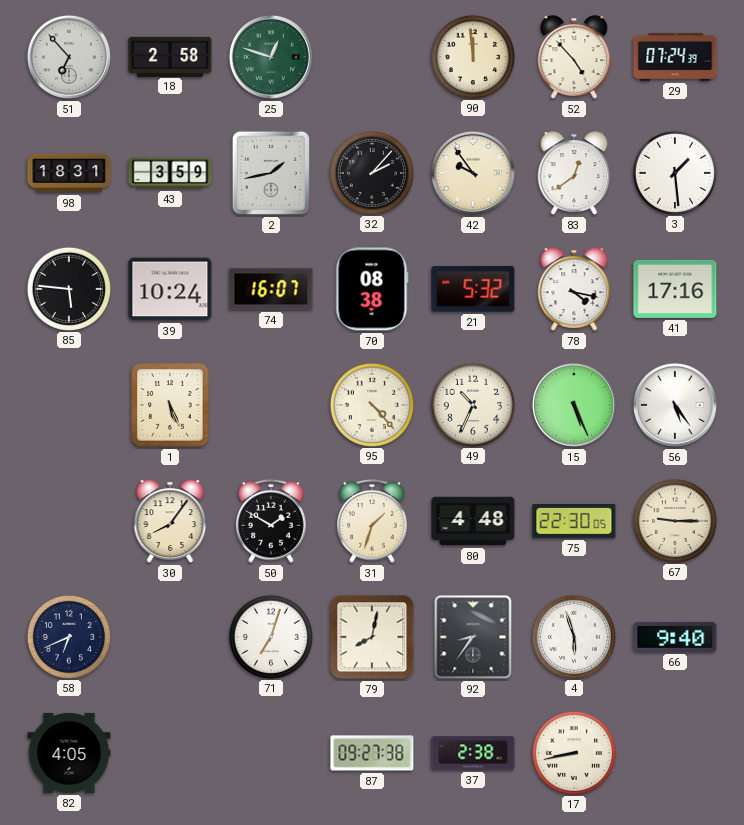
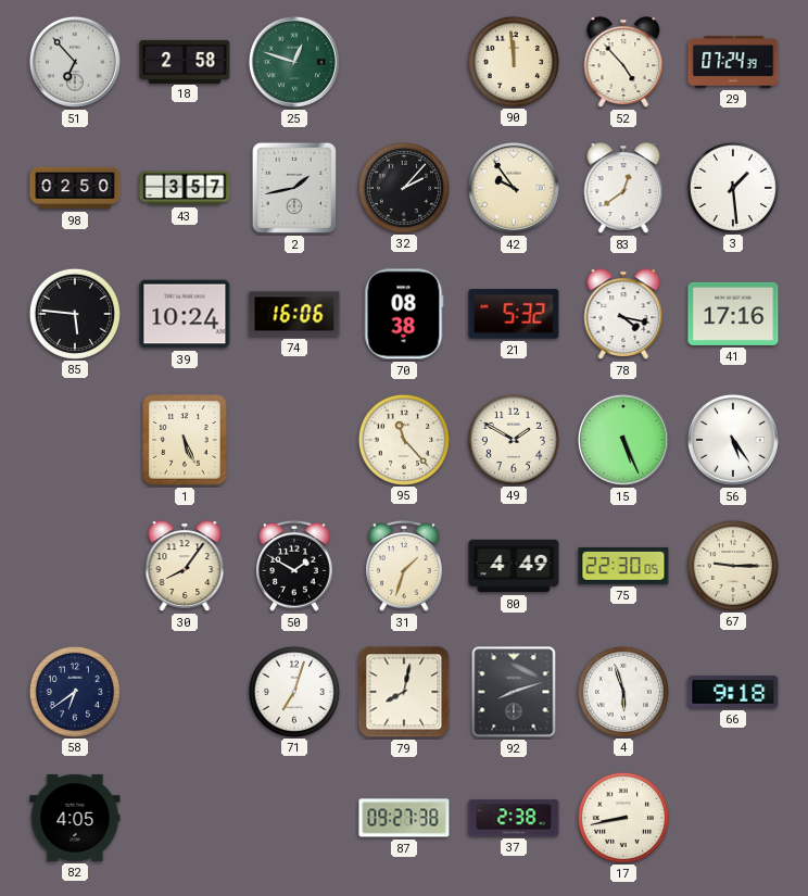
98: 18:31 -> 02:50 (75, 188)
43: 3:59 -> 3:57 (185, 188)
74: 16:07 -> 16:06 (294, 314)
95: 4:23 -> 11:23 (403, 439)
49: 10:34 -> 1:50 (513, 439)
80: 4:48 -> 4:49 (514, 566)
58: 6:41 -> 6:39 (74, 691)
92: 8:36 -> 8:12 (514, 692)
66: 9:40 -> 9:18 (733, 692)
